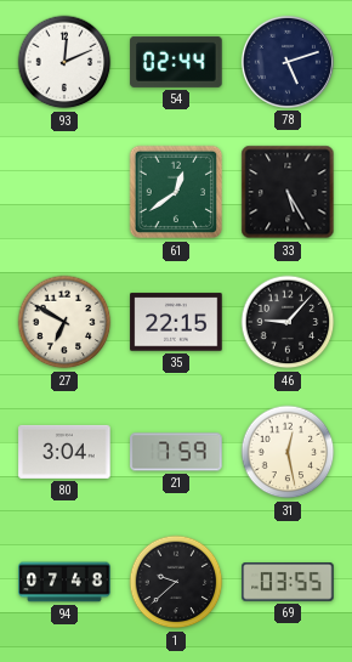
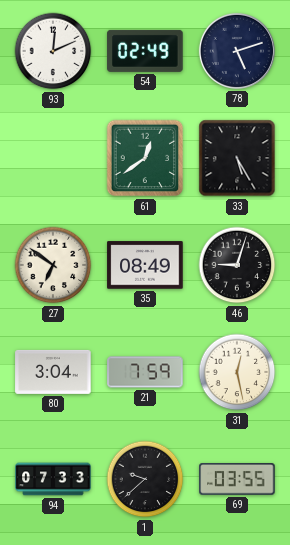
54: 02:44 -> 02:49 (145, 51)
27: 6:50 -> 6:51 (53, 265)
35: 22:15 -> 08:49 (145, 265)
46: 9:07 -> 9:03 (237, 265)
94: 07:48 -> 07:33 (53, 479)
